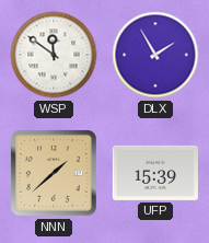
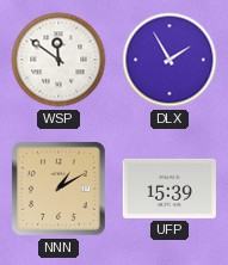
NNN: 1:38 -> 1:10 (58, 189)
